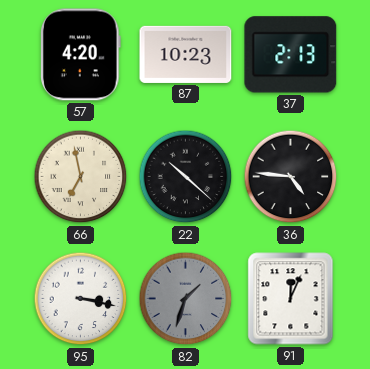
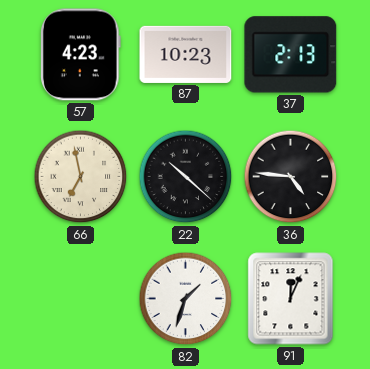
57: 4:20 -> 4:23 (81, 55)
95: 3:17 -> none (81, 299)
82 dial: grey -> white (186, 299)
